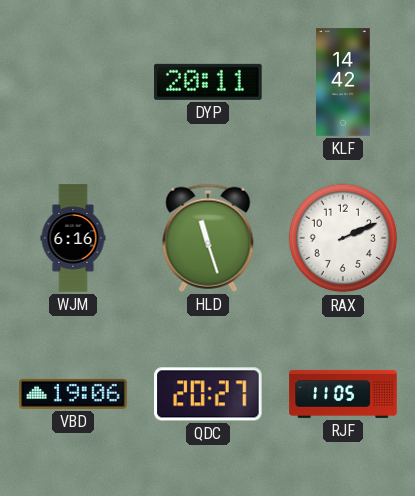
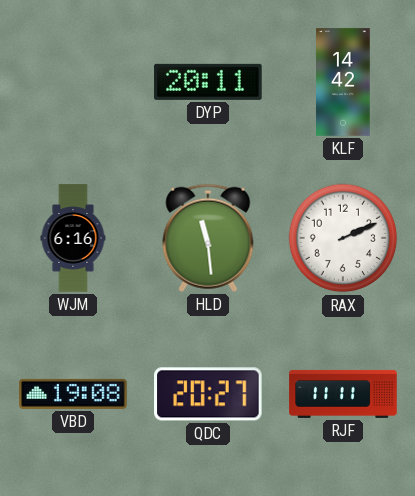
HLD: 11:27 -> 11:29 (208, 238)
VBD: 19:06 -> 19:08 (73, 394)
RJF: 11:05 -> 11:11 (343, 394)
